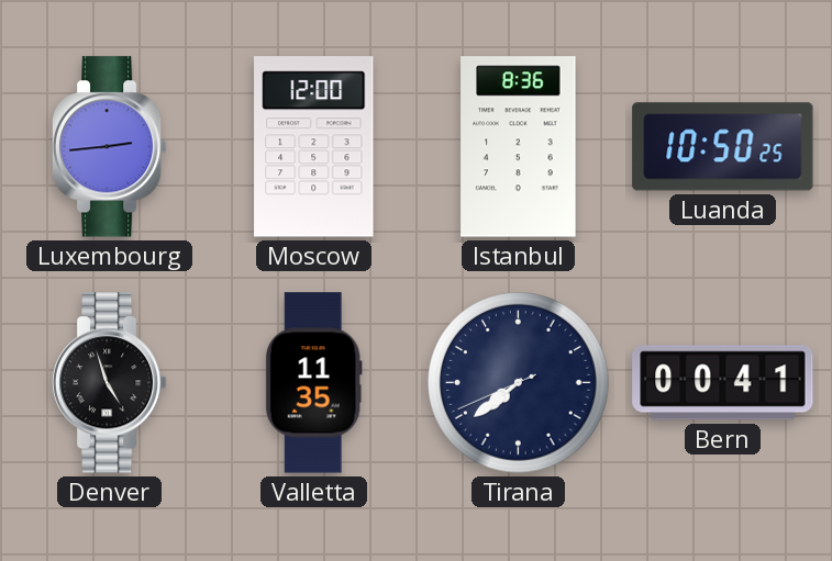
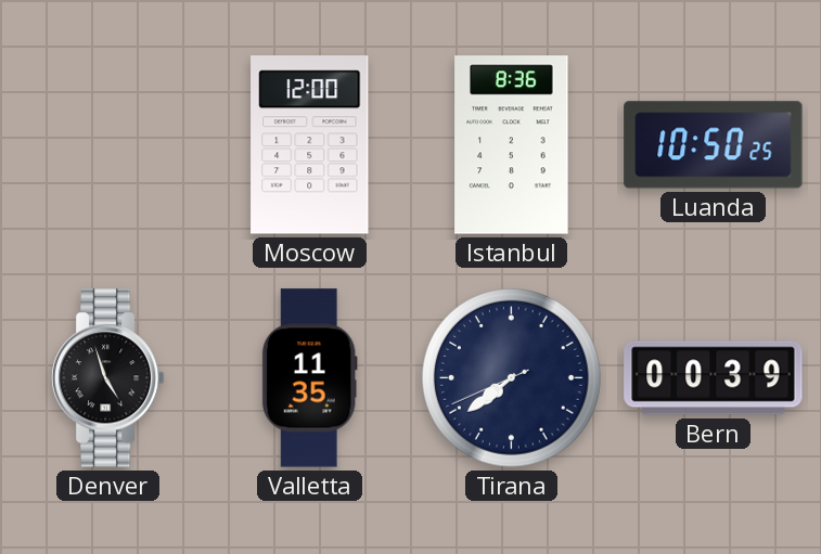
Luxembourg: 2:44 -> none (109, 147)
Bern: 00:41 -> 00:39 (714, 378)
